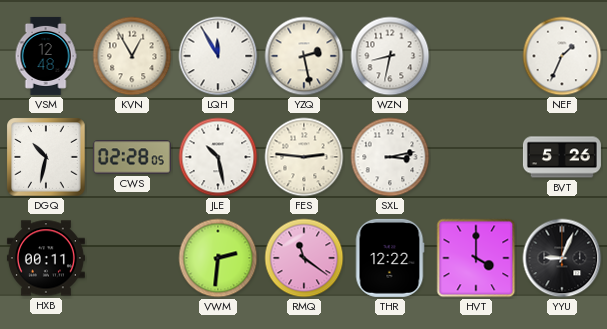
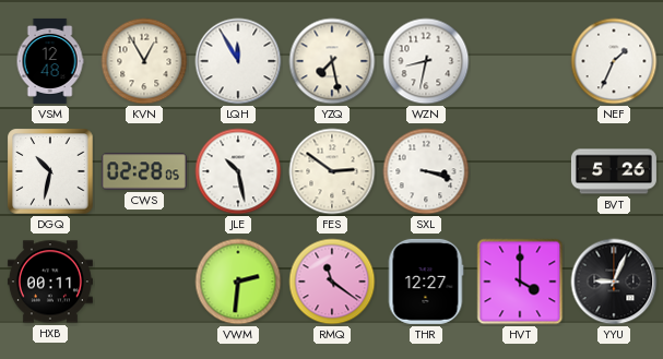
YZQ: 2:28 -> 7:28 (332, 61)
FES: 2:46 -> 2:51 (332, 171)
SXL: 3:13 -> 3:18 (426, 171)
THR: 12:22 -> 12:27 (426, 282)
